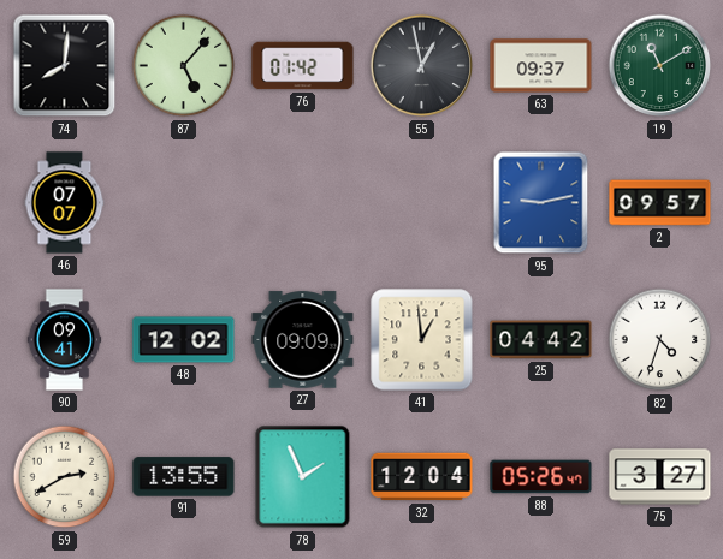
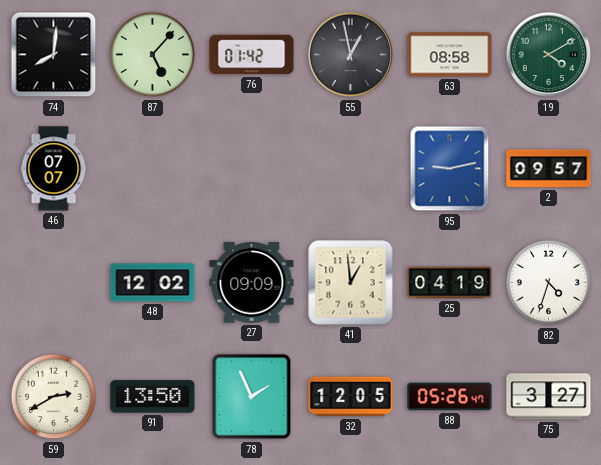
63: 09:37 -> 08:58 (450, 55)
19: 11:10 -> 4:10 (549, 55)
90: 09:41 -> none (65, 340)
25: 04:42 -> 04:19 (450, 283)
91: 13:55 -> 13:50 (153, 397)
32: 12:04 -> 12:05 (351, 397)
